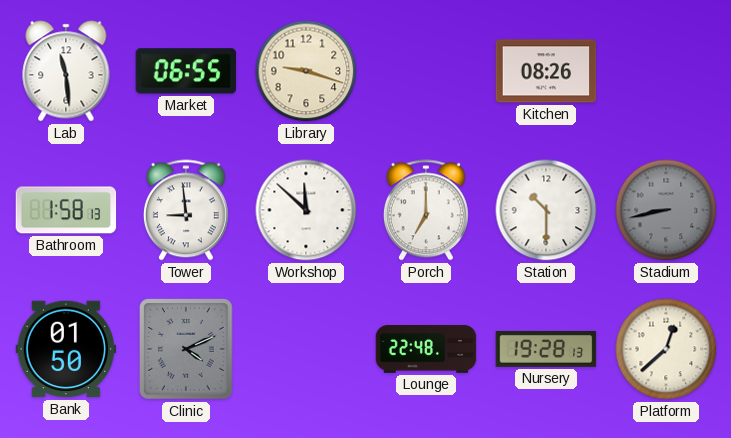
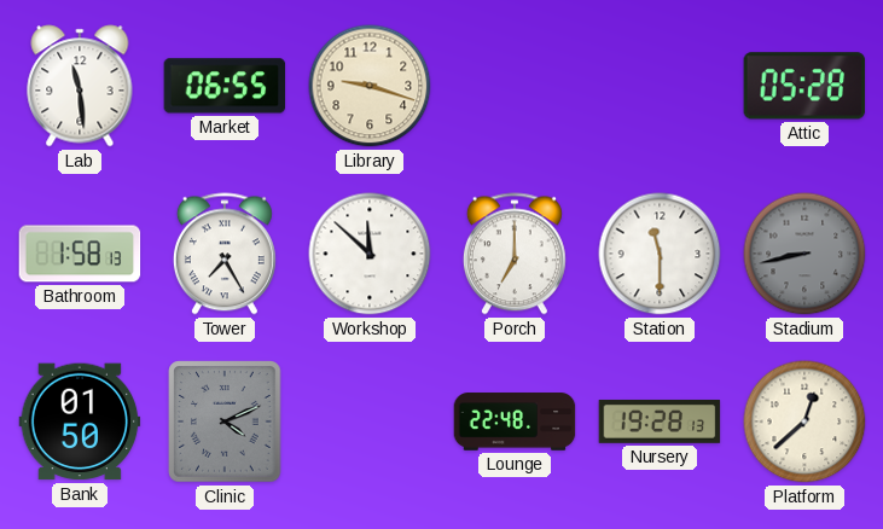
Kitchen: 08:26 -> none (546, 71)
Attic: none -> 05:28 (804, 86)
Tower: 8:59 -> 7:25 (225, 254)
Station: 10:30 -> 11:30 (660, 254)
